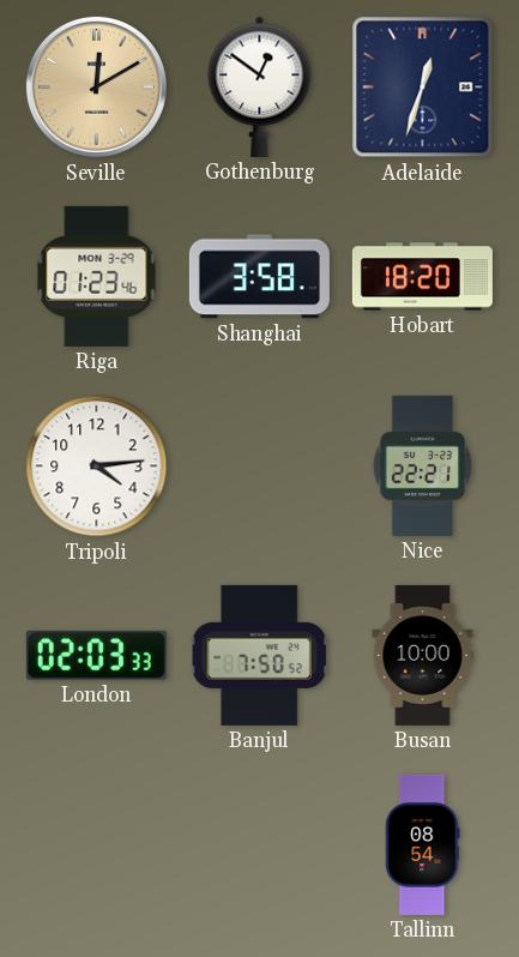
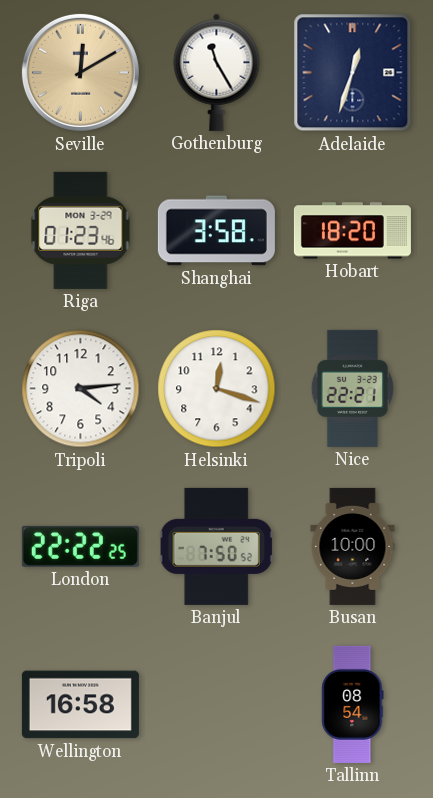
Gothenburg: 12:51 -> 11:25 (217, 72)
Helsinki: none -> 12:18 (217, 389)
London: 02:03 -> 22:22 (80, 546)
Wellington: none -> 16:58 (80, 705)
